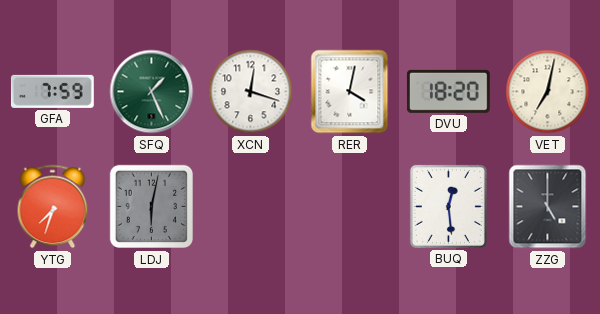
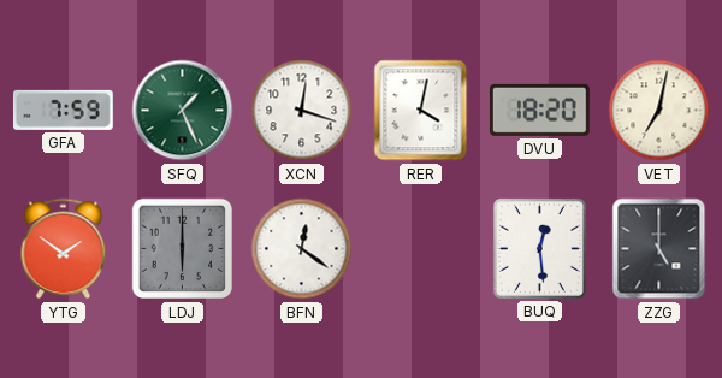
YTG: 7:33 -> 1:51 (64, 249)
LDJ: 6:02 -> 6:00 (183, 249)
BFN: none -> 12:21 (302, 249)
